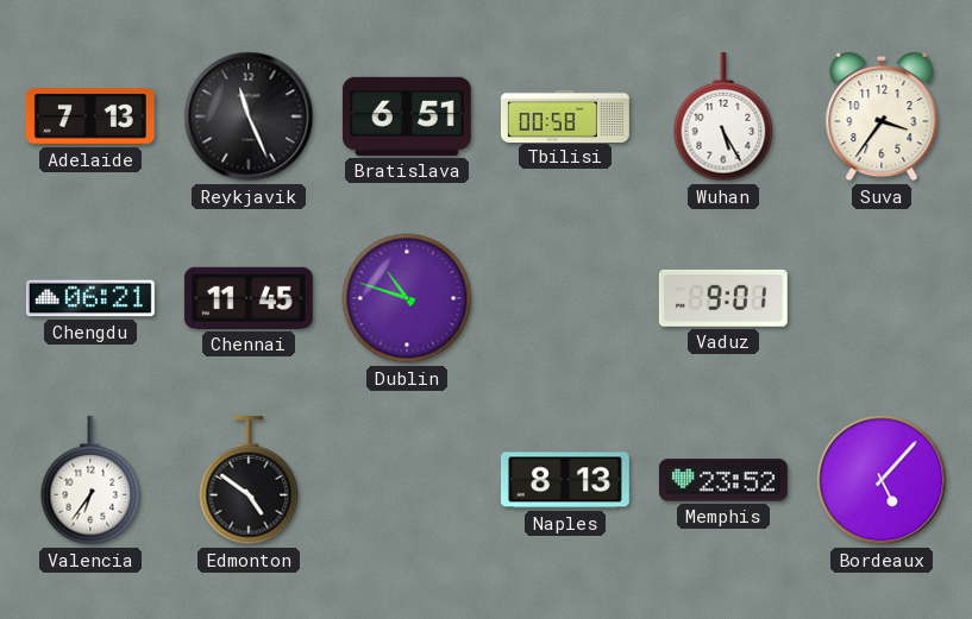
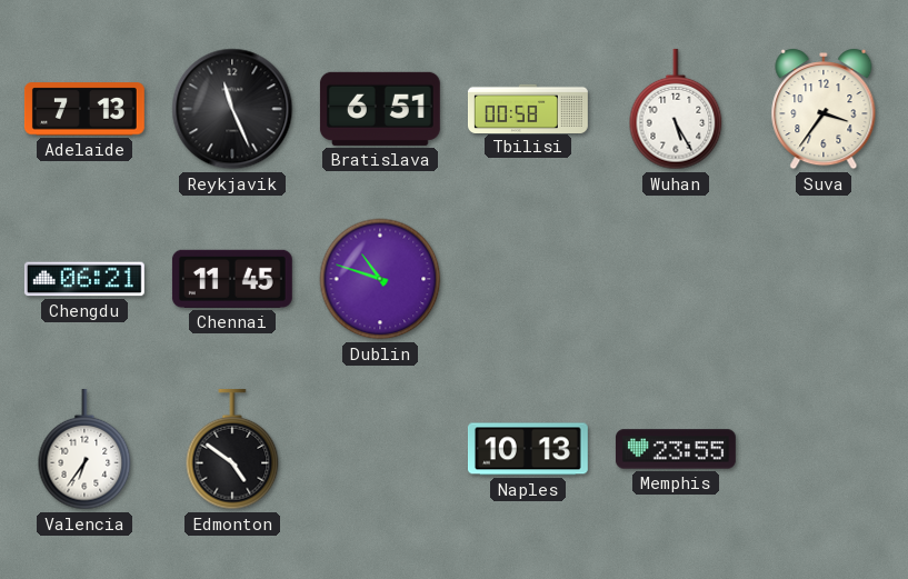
Vaduz: 9:01 -> none (723, 298)
Naples: 8:13 -> 10:13 (528, 449)
Memphis: 23:52 -> 23:55 (676, 449)
Bordeaux: 5:07 -> none (882, 480)
